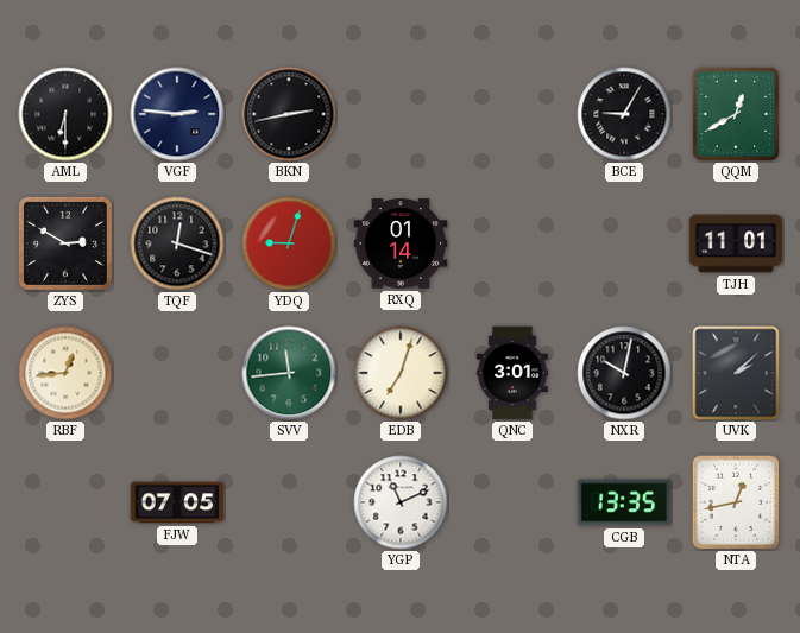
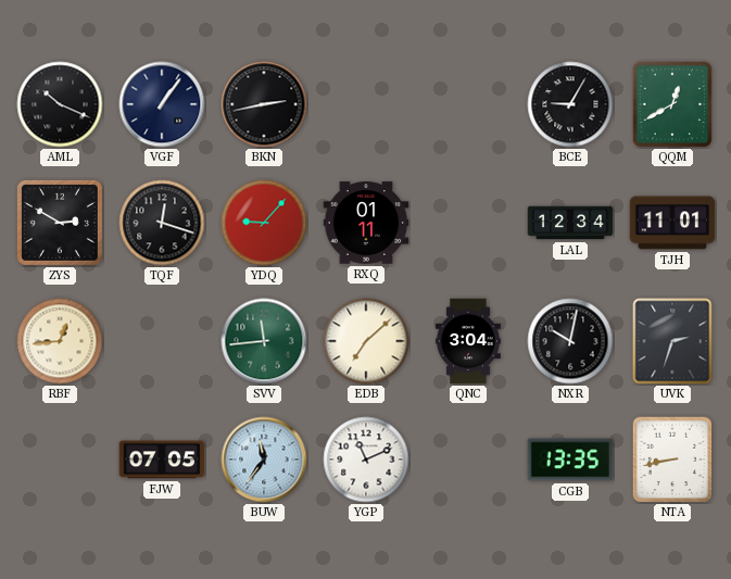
AML: 6:30 -> 10:19 (60, 104)
VGF: 2:46 -> 1:06 (162, 104)
YDQ: 9:03 -> 9:07 (264, 223)
RXQ: 01:14 -> 01:11 (366, 223)
LAL: none -> 12:34 (570, 223)
EDB: 7:03 -> 7:08 (366, 341)
QNC: 3:01 -> 3:04 (468, 341)
UVK: 2:08 -> 2:33 (672, 341)
BUW: none -> 11:36 (264, 460)
NTA: 12:43 -> 8:43 (672, 460)
